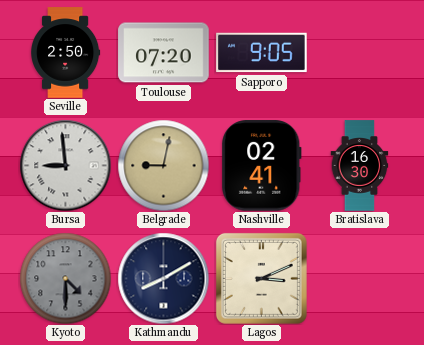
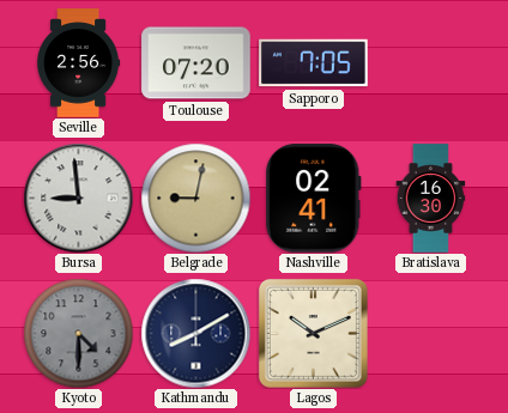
Seville: 2:50 -> 2:56 (79, 63)
Sapporo: 9:05 -> 7:05 (314, 63)
Lagos: 3:11 -> 10:11 (313, 333)
